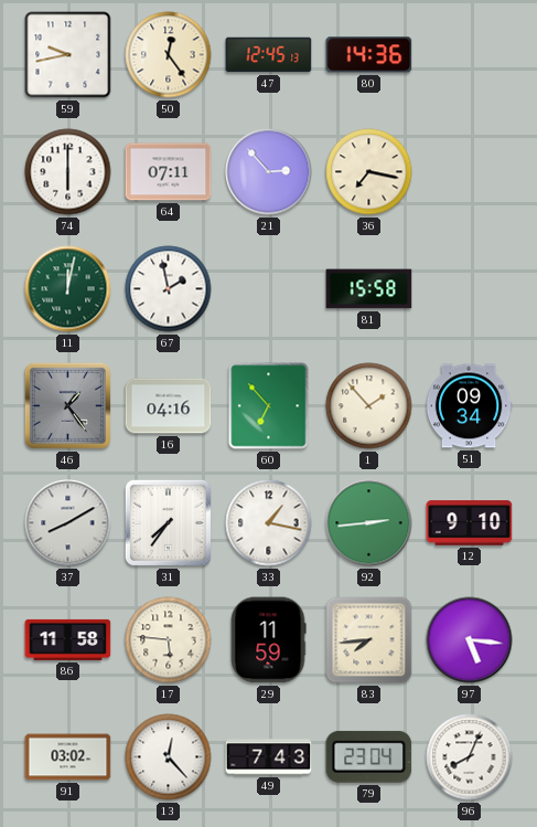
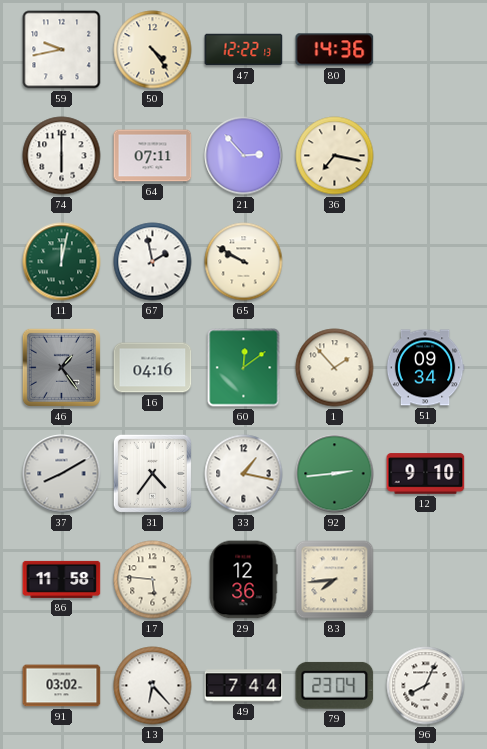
50: 12:24 -> 4:24 (153, 50)
47: 12:45 -> 12:22 (244, 50)
65: none -> 9:50 (244, 262)
81: 15:58 -> none (369, 289)
60: 6:53 -> 12:09 (244, 368)
31: 7:36 -> 4:36 (152, 473)
29: 11:59 -> 12:36 (243, 580)
97: 5:16 -> none (470, 640)
13: 12:23 -> 6:23 (153, 686)
49: 7:43 -> 7:44 (244, 686)
